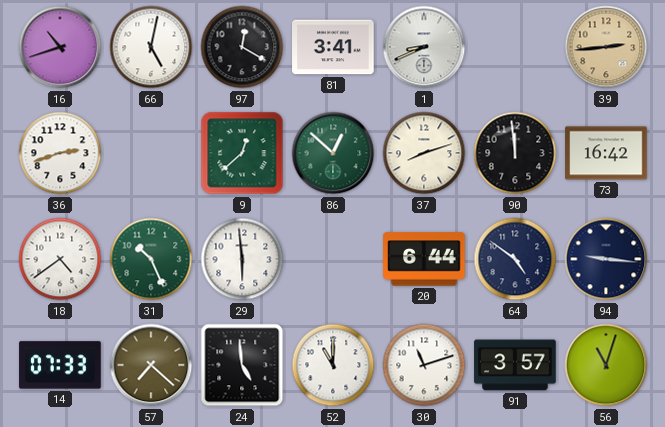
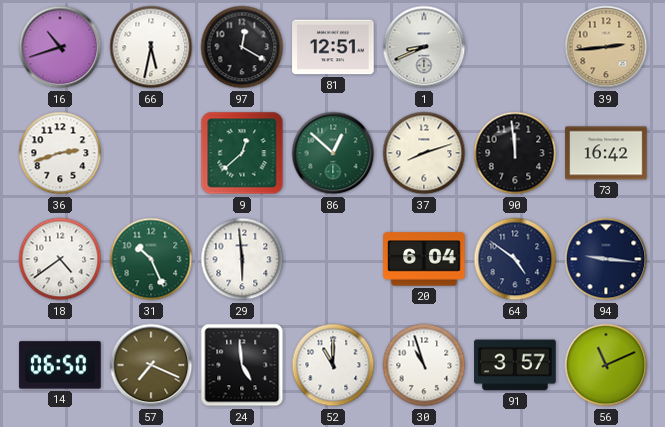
66: 5:02 -> 5:32 (151, 47)
81: 3:41 -> 12:51 (333, 47)
20: 6:44 -> 6:04 (424, 259)
14: 07:33 -> 06:50 (60, 365)
57: 7:22 -> 7:19 (151, 365)
30: 11:12 -> 10:57 (424, 365)
56: 11:03 -> 11:11 (606, 365)
